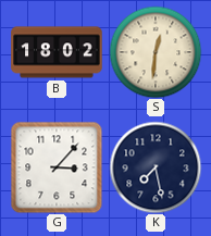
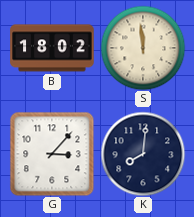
S: 12:31 -> 11:59 (143, 48)
K: 7:28 -> 8:01 (143, 154)
